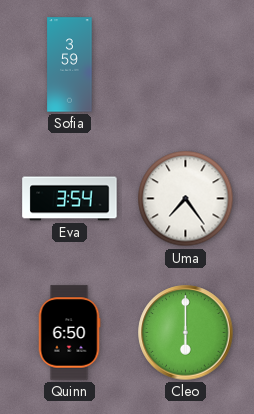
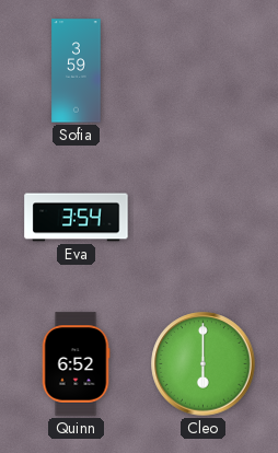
Uma: 7:24 -> none (186, 199)
Quinn: 6:50 -> 6:52 (76, 364)
